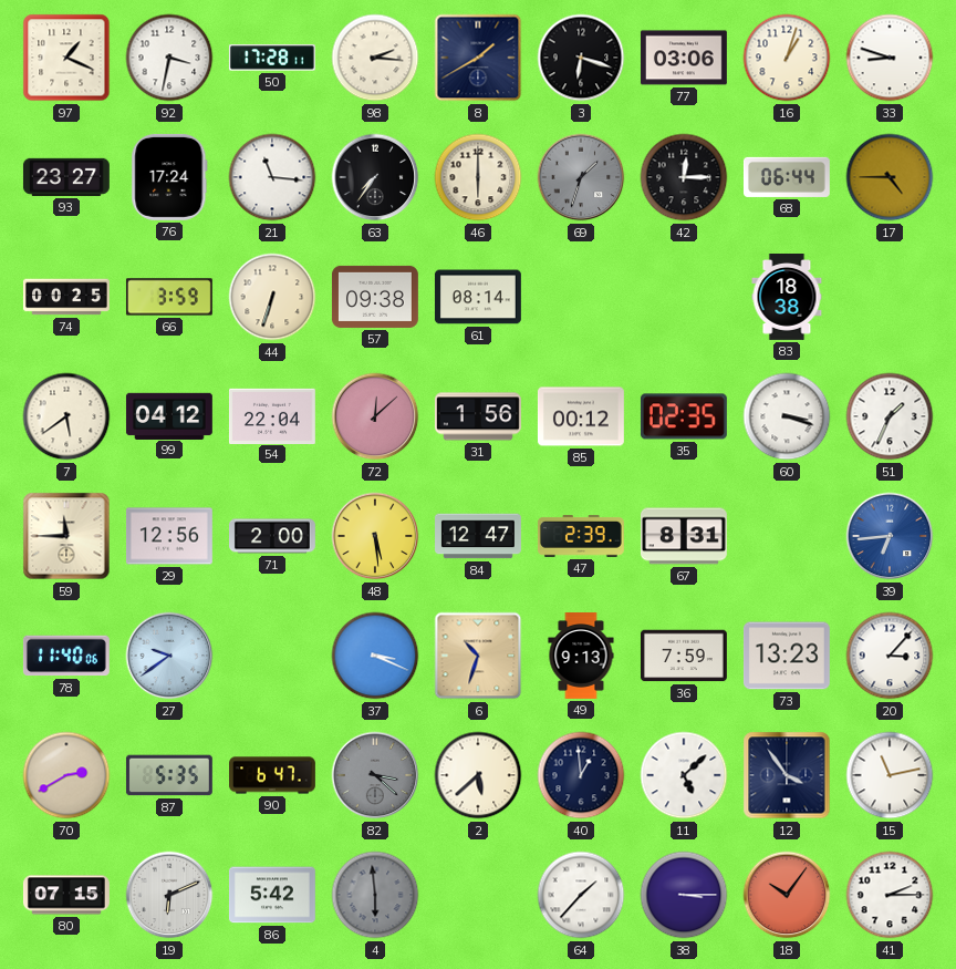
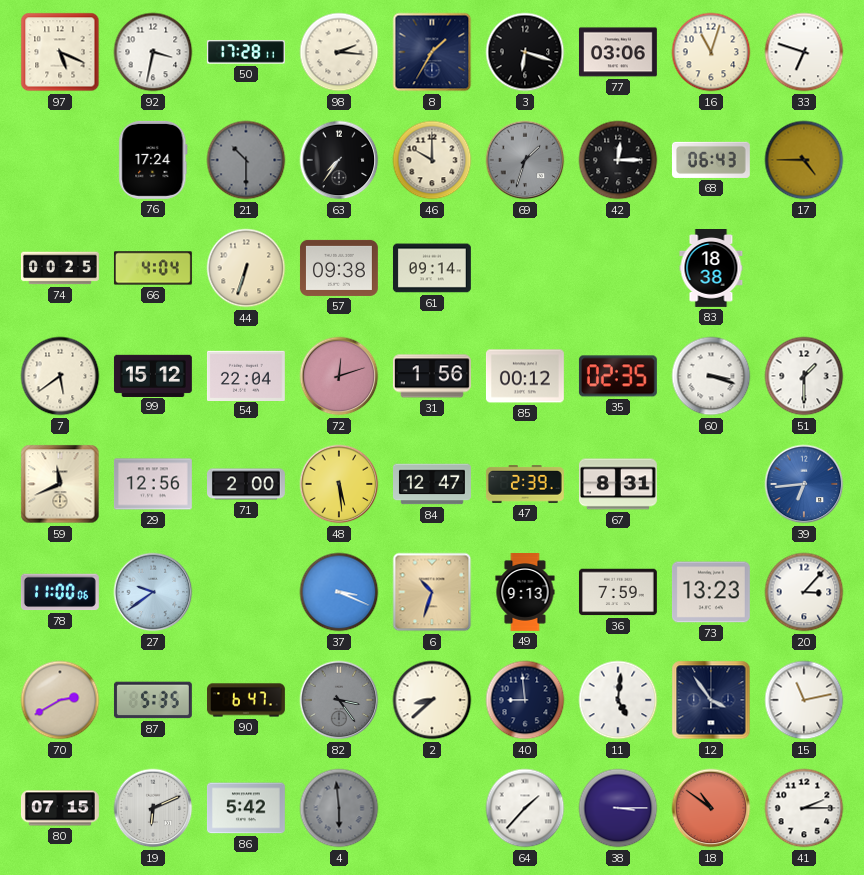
97: 1:19 -> 5:19 (60, 52)
8: 1:40 -> 1:35 (432, 52)
16: 1:03 -> 11:03 (711, 52)
33: 8:48 -> 6:48 (804, 52)
93: 23:27 -> none (66, 177)
21: 11:16 -> 10:30 (246, 160)
21 dial: white -> grey (246, 160)
46: 6:00 -> 10:00 (432, 160)
68: 06:44 -> 06:43 (711, 160)
66: 3:59 -> 4:04 (153, 268)
61: 08:14 -> 09:14 (432, 268)
99: 04:12 -> 15:12 (153, 375)
72: 12:08 -> 12:12 (339, 376)
51: 1:34 -> 1:30 (804, 376)
59: 11:45 -> 11:41 (60, 484)
78: 11:40 -> 11:00 (60, 592)
82: 3:22 -> 3:24 (339, 700)
2: 5:38 -> 8:38 (432, 700)
40: 12:59 -> 8:59 (525, 700)
11: 5:08 -> 5:01 (618, 700)
18: 10:06 -> 10:51 (711, 808)
